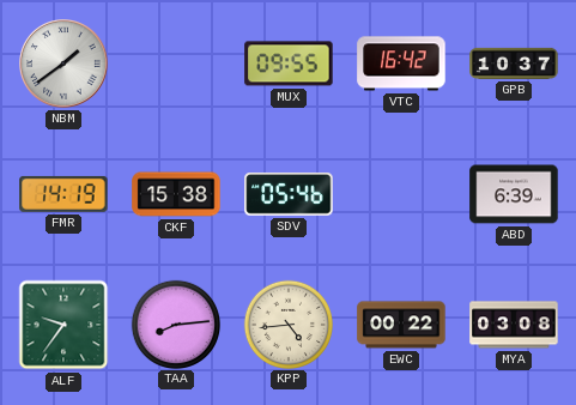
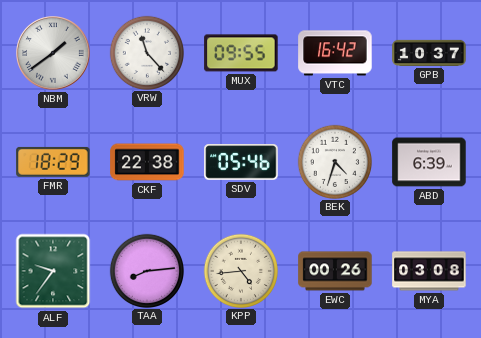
VRW: none -> 11:23 (146, 52)
FMR: 14:19 -> 18:29 (53, 162)
CKF: 15:38 -> 22:38 (147, 162)
BEK: none -> 4:33 (334, 161)
EWC: 00:22 -> 00:26 (335, 271)
